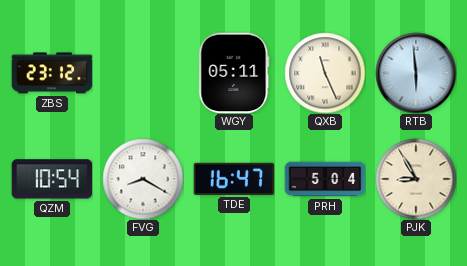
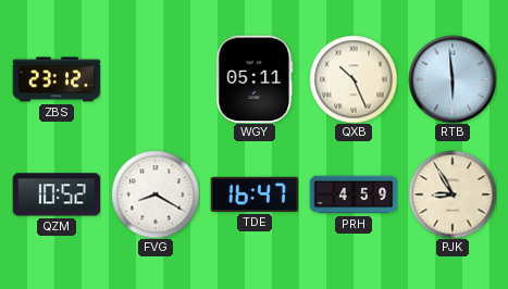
QXB: 11:26 -> 10:26 (354, 79)
QZM: 10:54 -> 10:52 (57, 194)
PRH: 5:04 -> 4:59 (354, 194)
